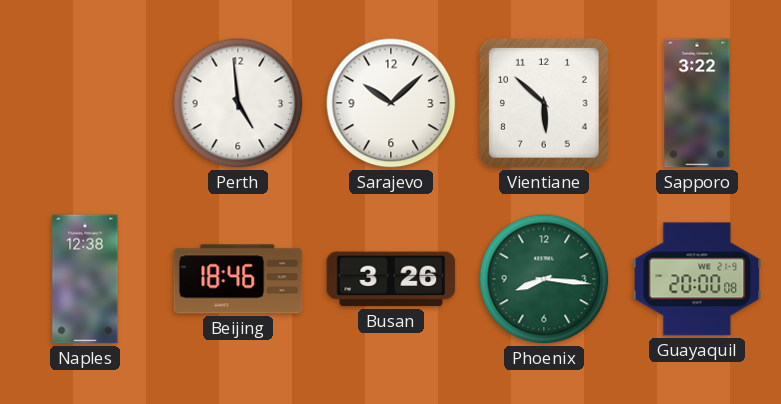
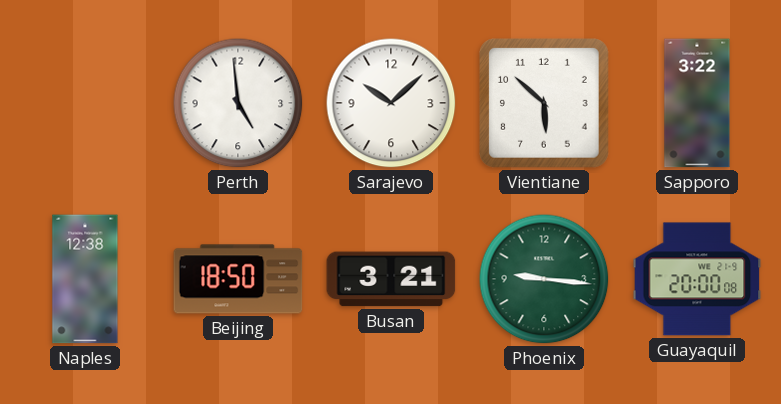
Beijing: 18:46 -> 18:50 (238, 279)
Busan: 3:26 -> 3:21 (391, 279)
Phoenix: 8:16 -> 9:16 (544, 279)
